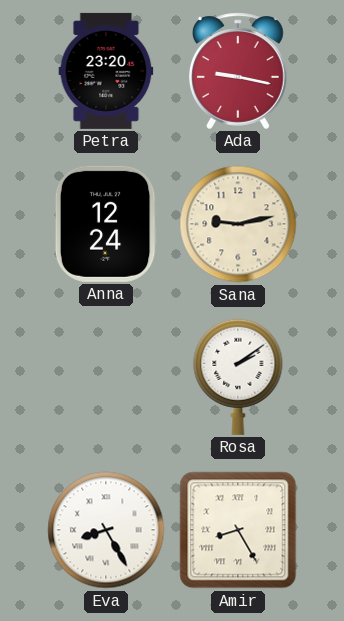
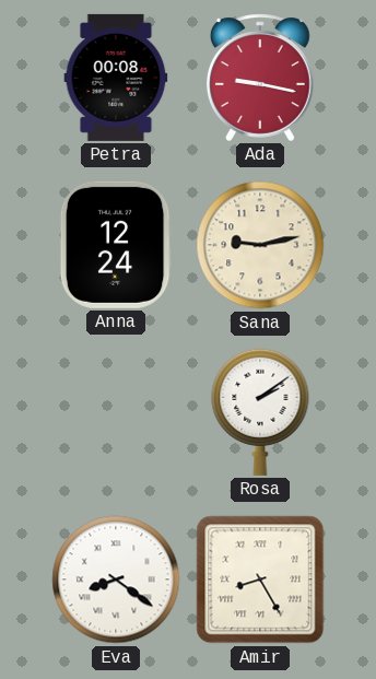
Petra: 23:20 -> 00:08 (116, 78)
Eva: 8:25 -> 8:21 (116, 580)
